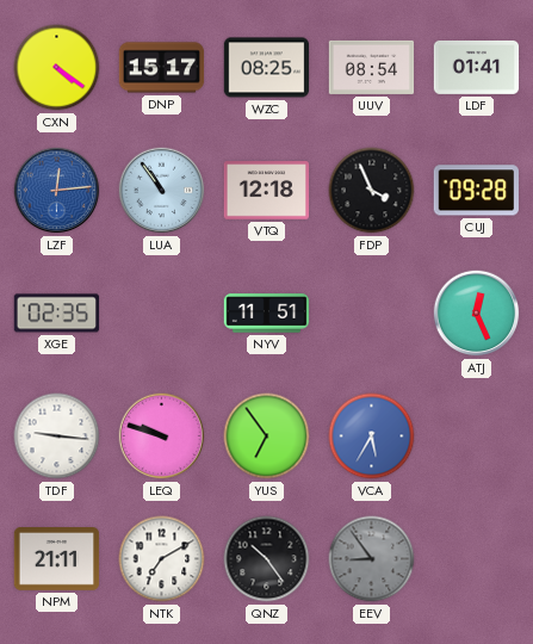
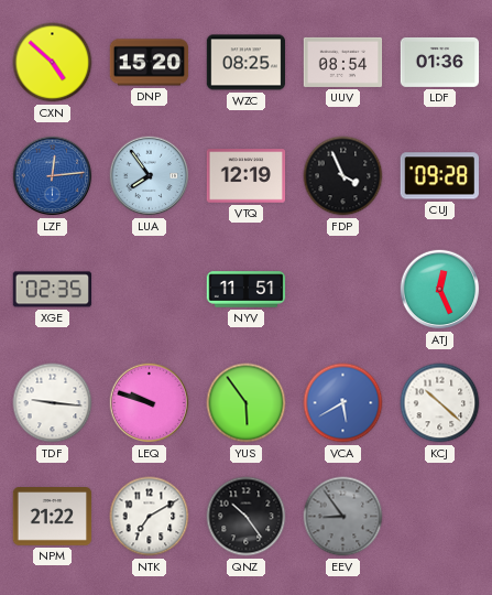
CXN: 4:21 -> 4:52 (53, 63)
DNP: 15:17 -> 15:20 (150, 63)
LDF: 01:41 -> 01:36 (440, 62)
LUA: 10:54 -> 7:54 (150, 176)
VTQ: 12:18 -> 12:19 (247, 176)
YUS: 6:54 -> 5:54 (247, 403)
VCA: 5:35 -> 5:40 (343, 403)
KCJ: none -> 10:22 (440, 403)
NPM: 21:11 -> 21:22 (53, 517)
